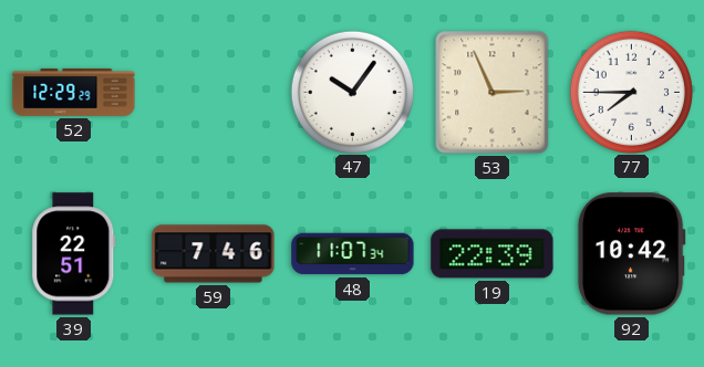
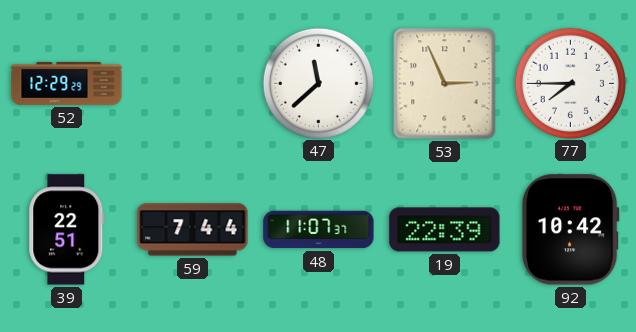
47: 10:06 -> 11:38 (318, 83)
59: 7:46 -> 7:44 (193, 230)
48: 11:07:34 -> 11:07:37 (319, 230)
